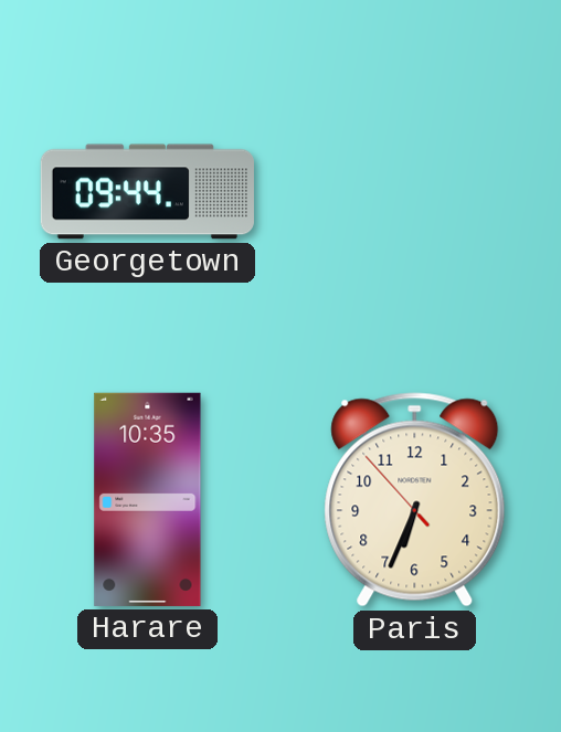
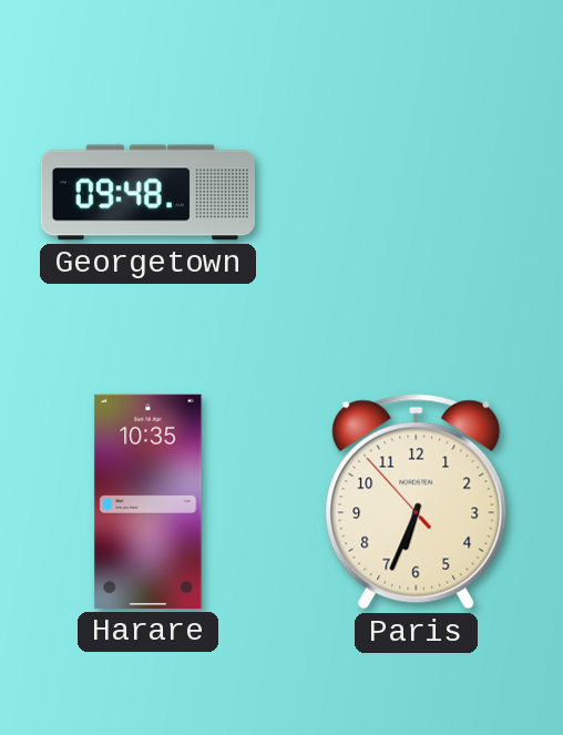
Georgetown: 09:44 -> 09:48 (147, 193)
